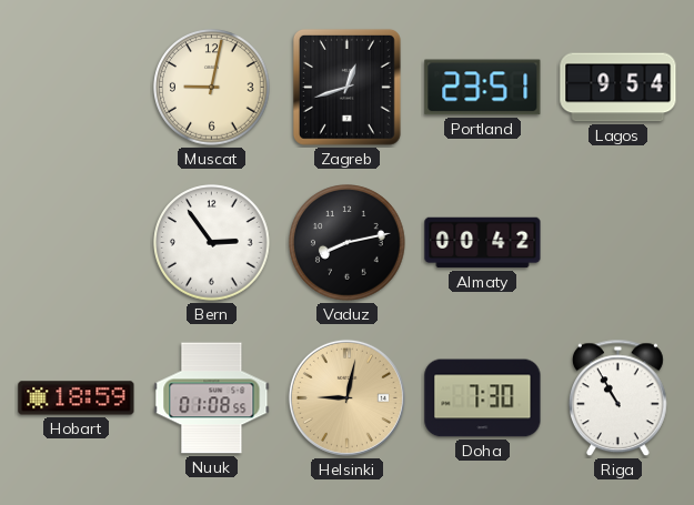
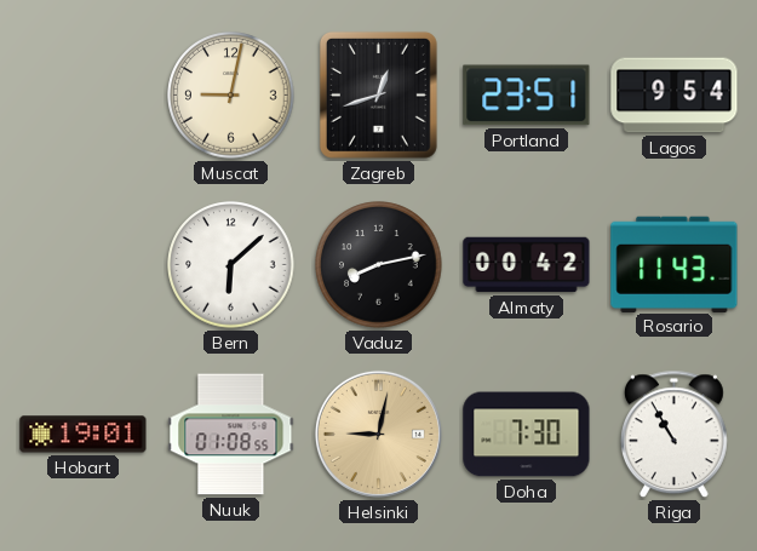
Bern: 2:54 -> 6:08 (231, 265)
Rosario: none -> 11:43 (675, 264)
Hobart: 18:59 -> 19:01 (84, 435)
